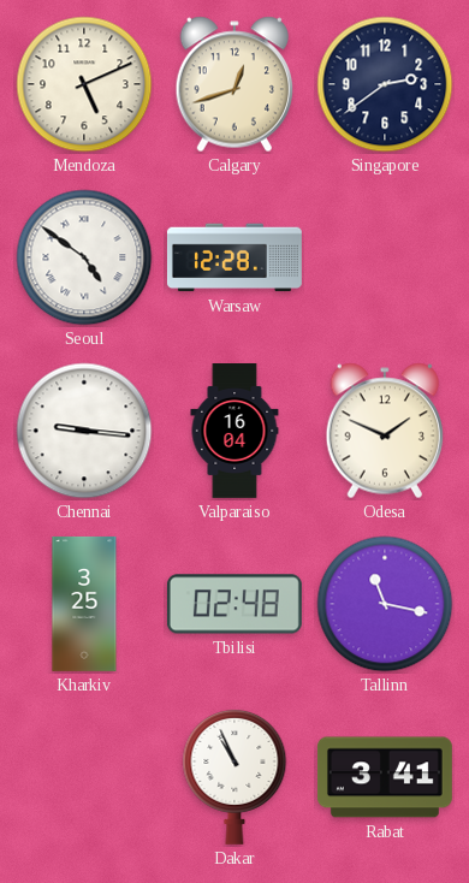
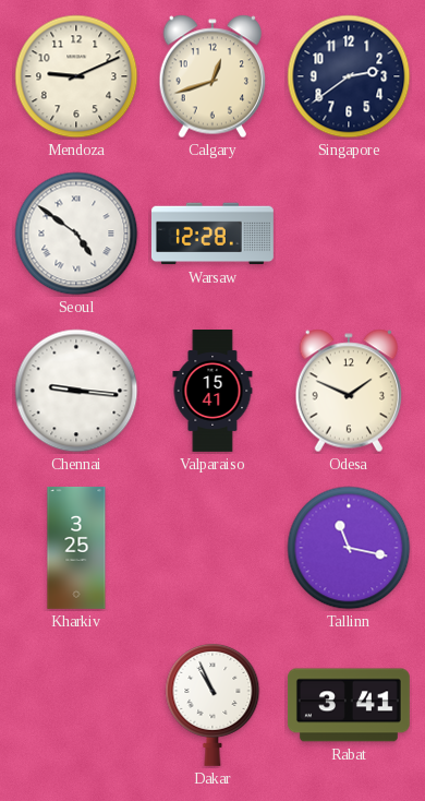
Mendoza: 5:11 -> 9:11 (76, 76)
Valparaiso: 16:04 -> 15:41 (212, 392)
Tbilisi: 02:48 -> none (234, 604)
